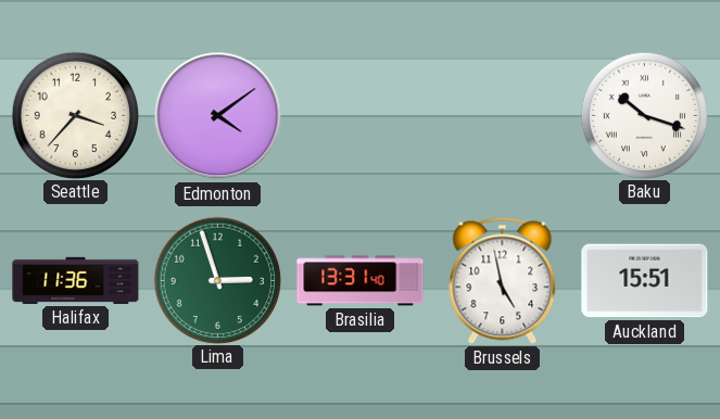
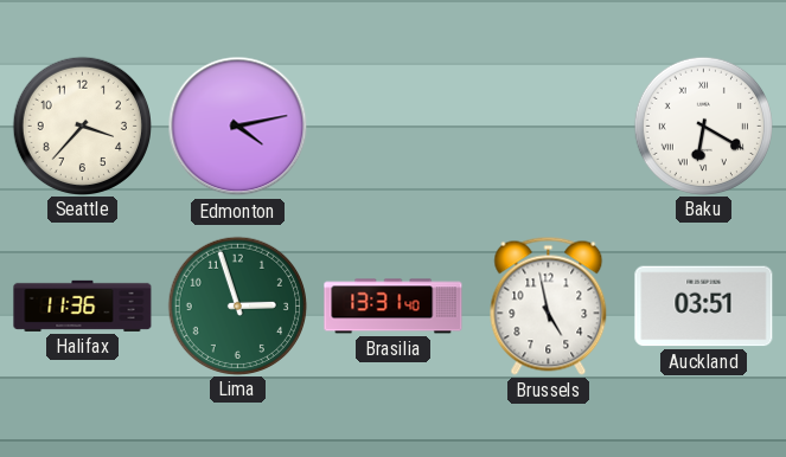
Edmonton: 4:09 -> 4:13 (238, 127)
Baku: 10:18 -> 6:20 (703, 125)
Auckland: 15:51 -> 03:51 (704, 307)
